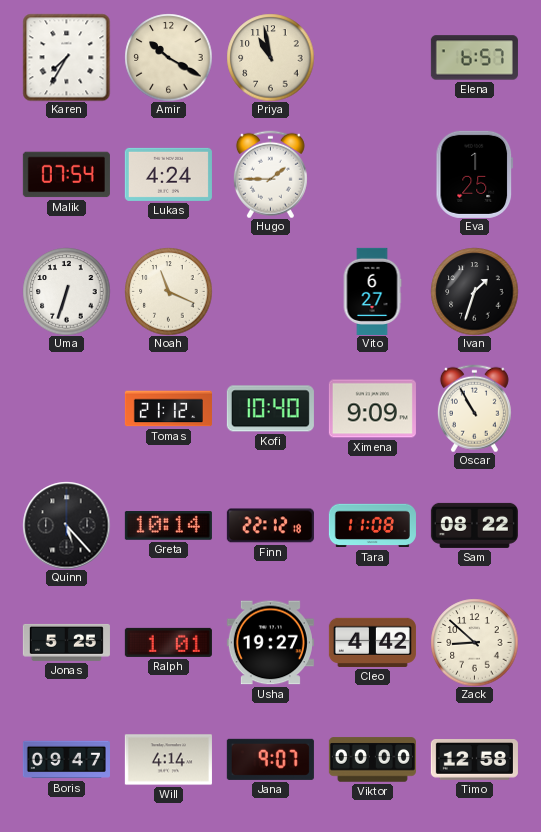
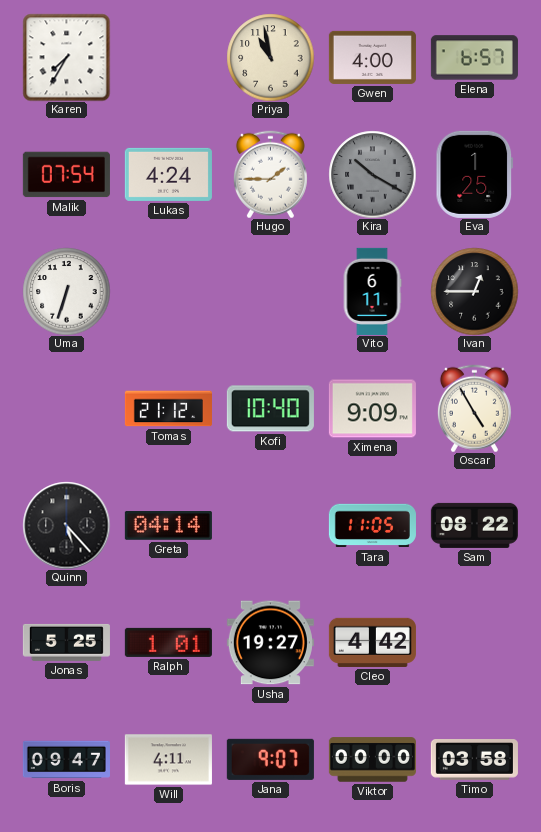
Amir: 10:20 -> none (168, 57)
Gwen: none -> 4:00 (372, 57)
Kira: none -> 10:20 (372, 174)
Noah: 11:19 -> none (168, 291)
Vito: 6:27 -> 6:11 (372, 291)
Ivan: 1:33 -> 12:45 (474, 291)
Oscar: 10:55 -> 4:55 (474, 408)
Greta: 10:14 -> 04:14 (168, 526)
Finn: 22:12 -> none (270, 526)
Tara: 11:08 -> 11:05 (372, 526)
Zack: 8:52 -> none (474, 642)
Will: 4:14 -> 4:11 (168, 760)
Timo: 12:58 -> 03:58 (474, 760)
